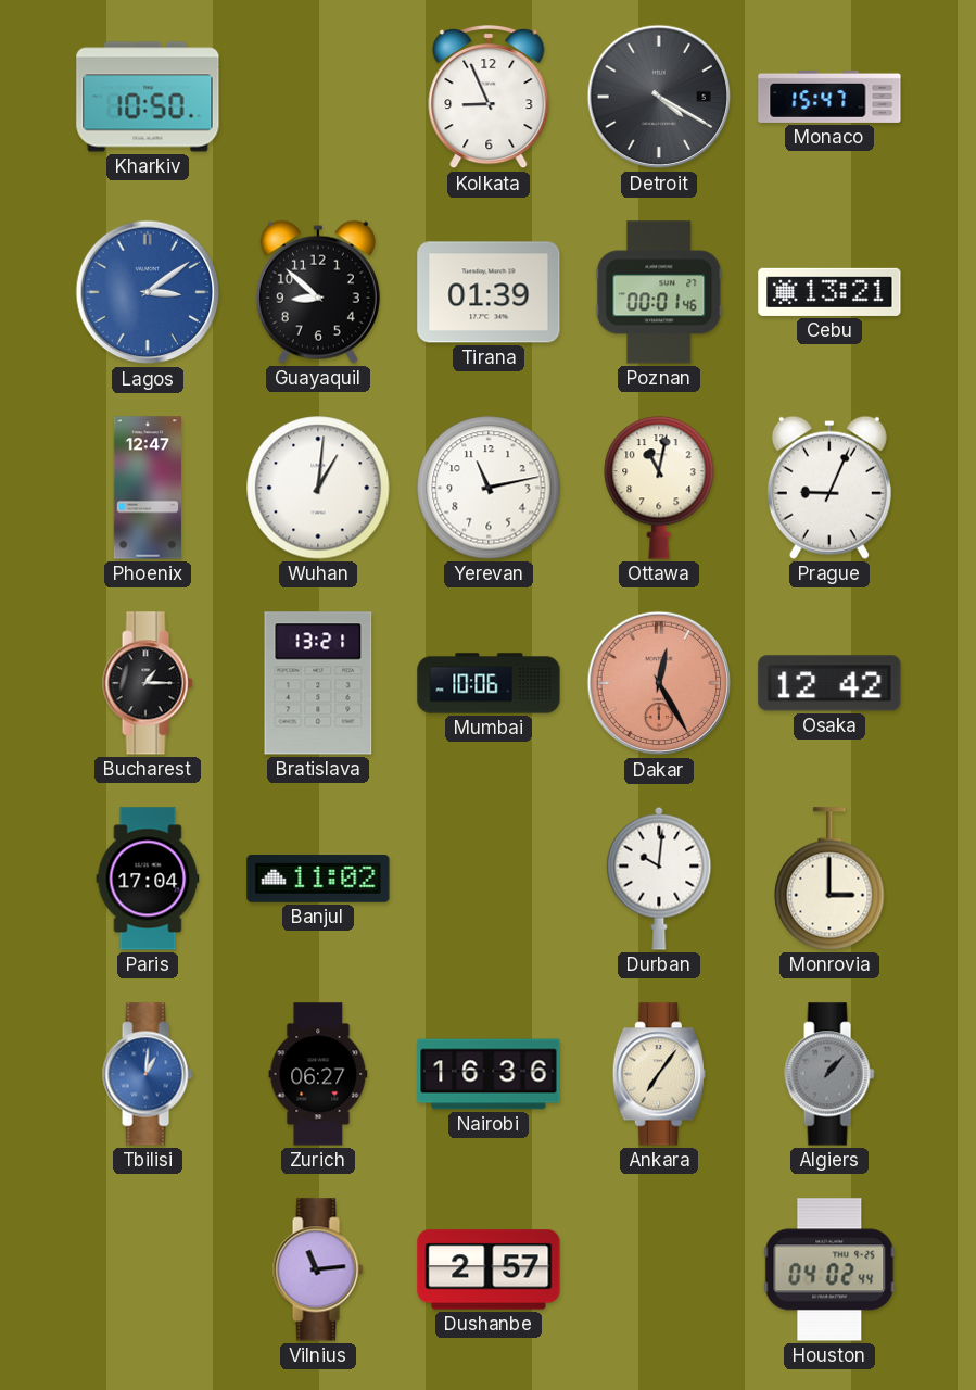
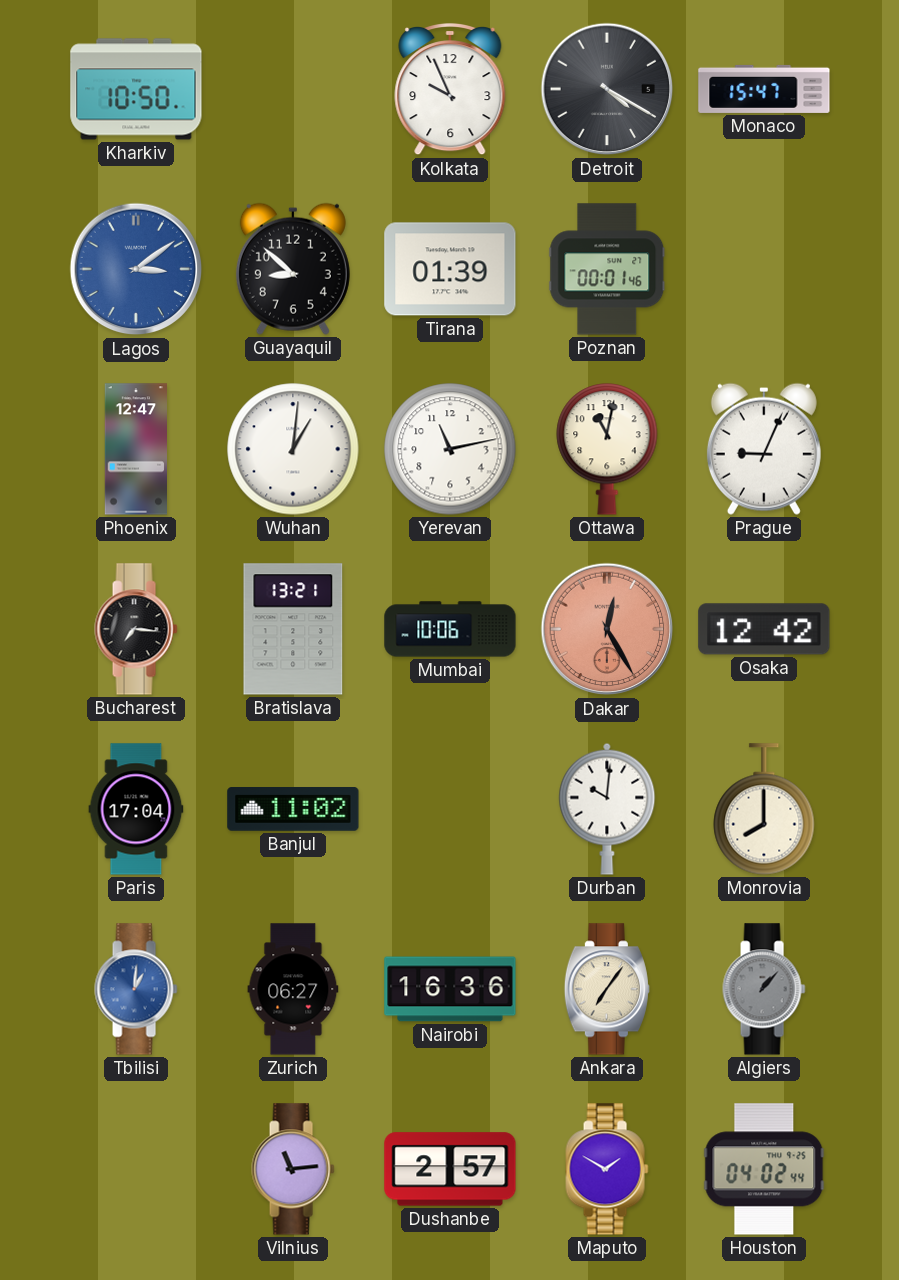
Kolkata: 8:56 -> 9:56 (450, 90)
Cebu: 13:21 -> none (829, 292)
Bucharest: 1:15 -> 7:16 (136, 629)
Monrovia: 3:00 -> 8:00 (764, 809)
Maputo: none -> 1:50 (607, 1169)
